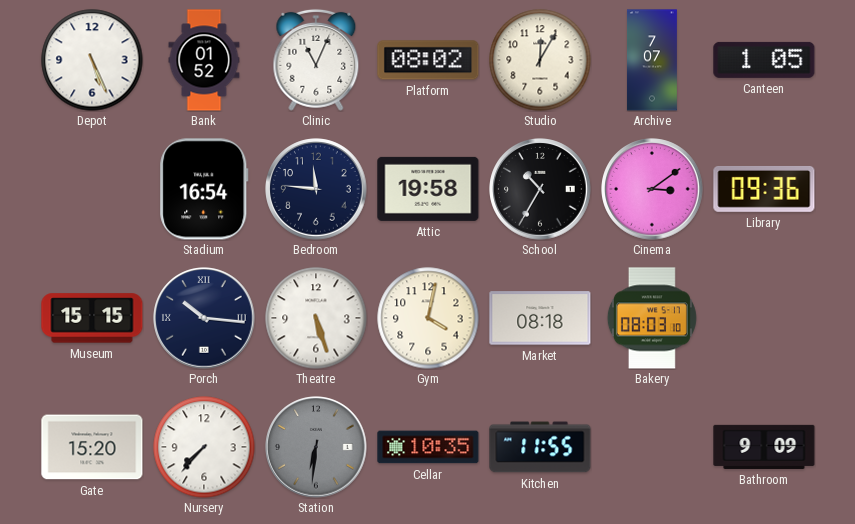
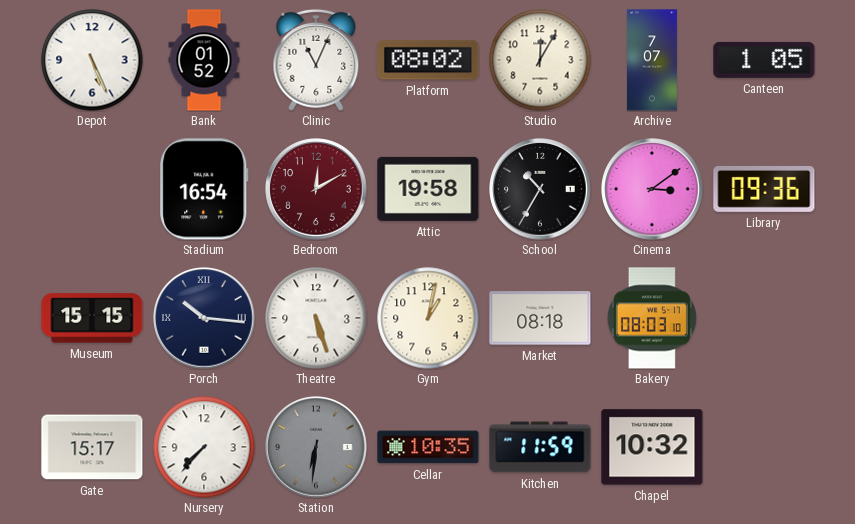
Bedroom: 11:46 -> 12:10 (316, 189)
Bedroom dial: navy -> burgundy (316, 189)
Gym: 4:02 -> 1:02 (428, 318)
Gate: 15:20 -> 15:17 (92, 447)
Kitchen: 11:55 -> 11:59 (540, 447)
Chapel: none -> 10:32 (652, 447)
Bathroom: 9:09 -> none (764, 447)
